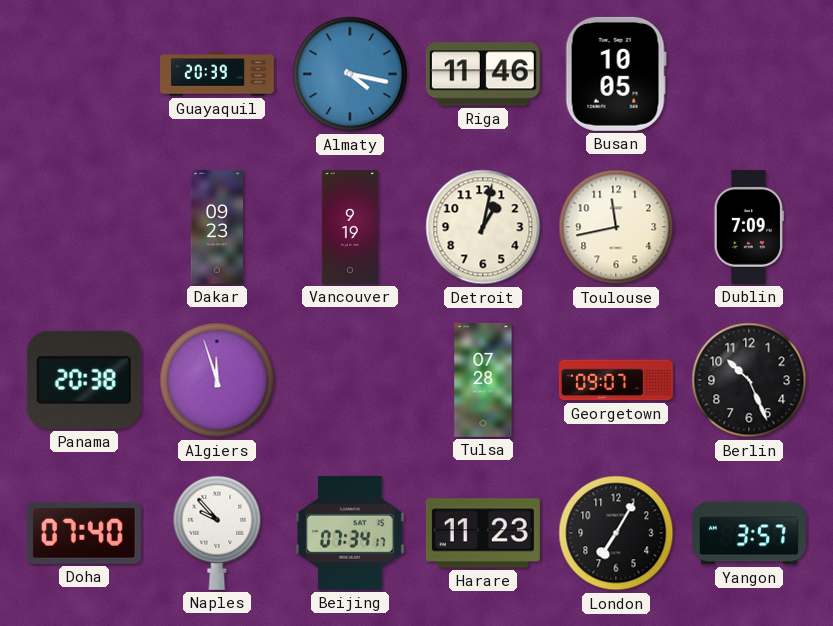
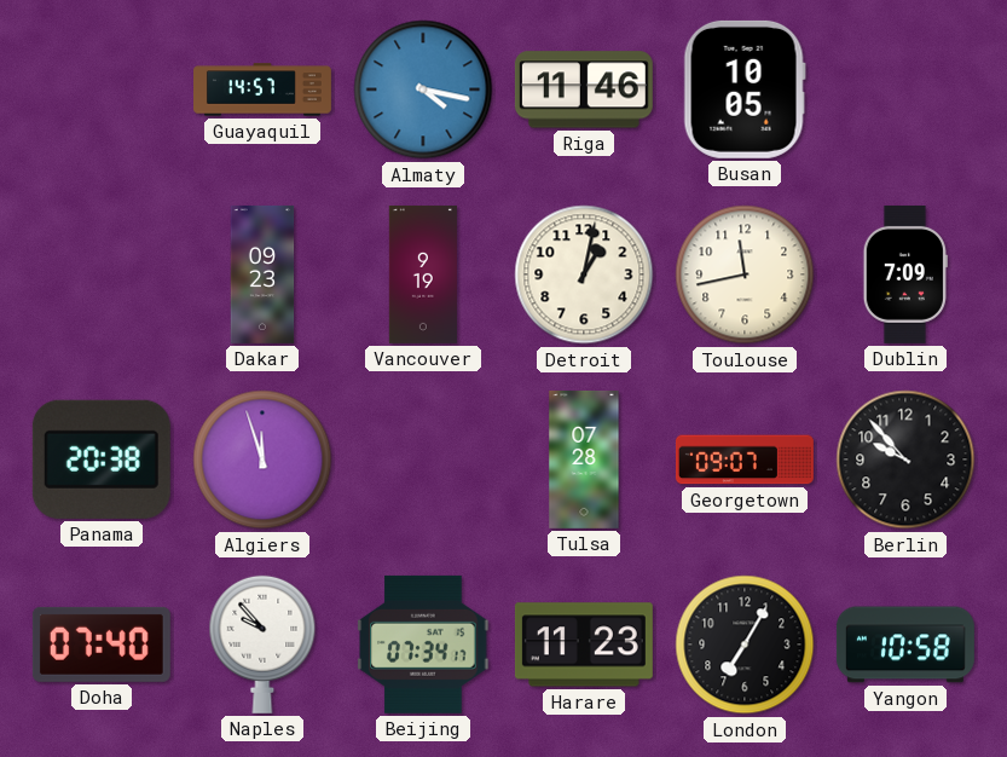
Guayaquil: 20:39 -> 14:57 (264, 89)
Berlin: 10:26 -> 9:53 (905, 460)
Yangon: 3:57 -> 10:58 (905, 645)
